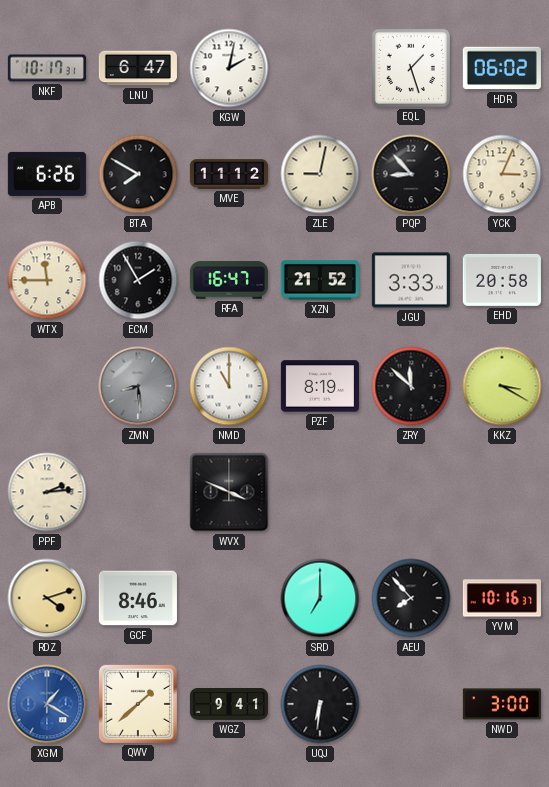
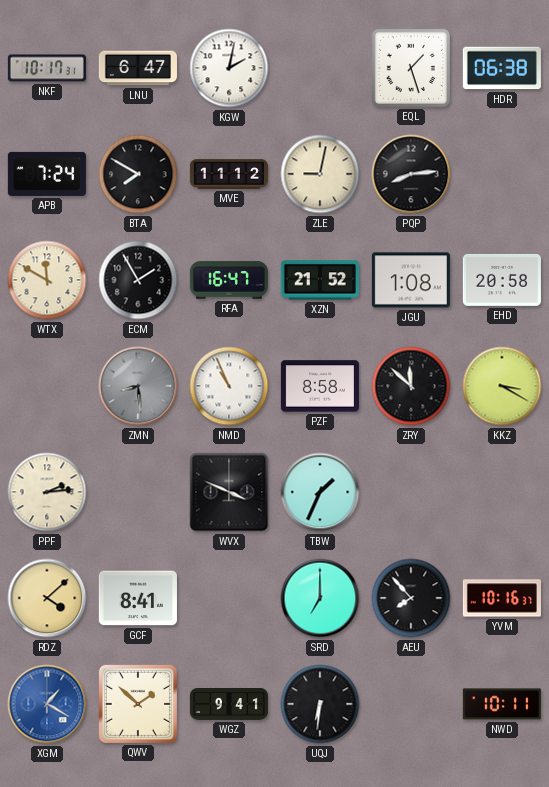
HDR: 06:02 -> 06:38 (502, 68)
APB: 6:26 -> 7:24 (47, 174)
PQP: 8:53 -> 8:14 (411, 174)
YCK: 3:04 -> none (502, 174)
WTX: 11:45 -> 11:50 (47, 280)
JGU: 3:33 -> 1:08 (411, 280)
NMD: 11:00 -> 10:56 (229, 386)
PZF: 8:19 -> 8:58 (320, 386)
TBW: none -> 1:34 (320, 492)
RDZ: 4:12 -> 4:08 (47, 598)
GCF: 8:46 -> 8:41 (138, 598)
QWV: 1:38 -> 1:52 (138, 704)
NWD: 3:00 -> 10:11 (502, 704)
